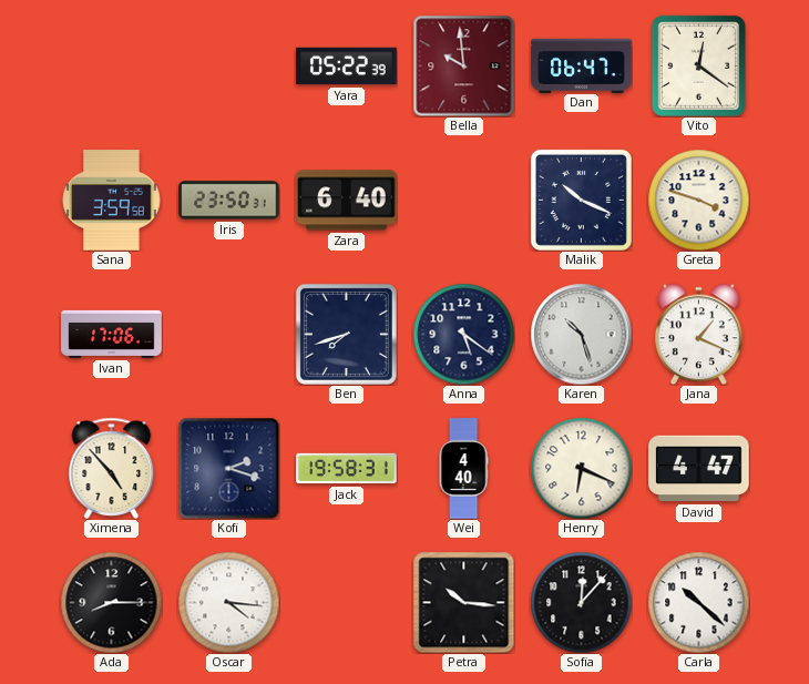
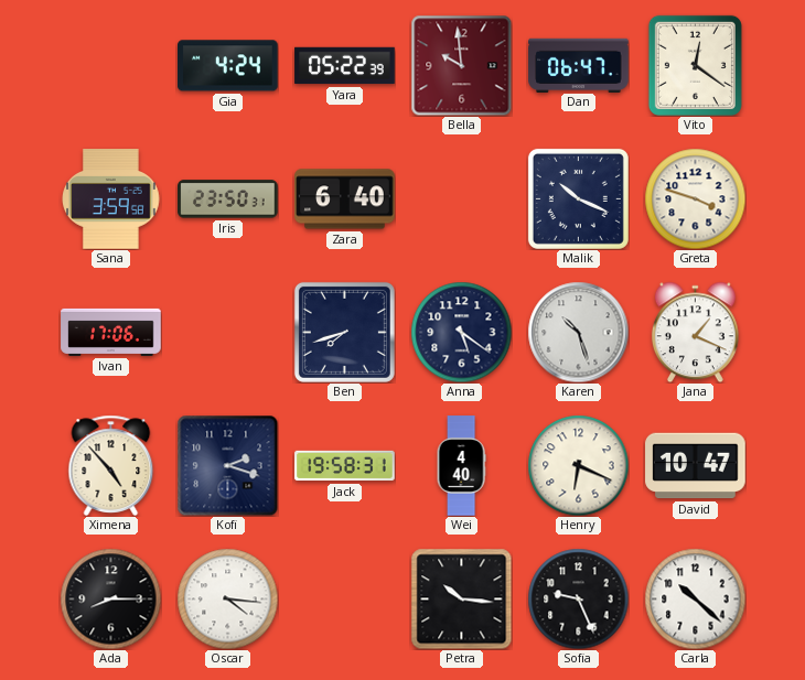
Gia: none -> 4:24 (228, 66)
David: 4:47 -> 10:47 (696, 466)
Sofia: 12:07 -> 9:26 (578, 598)
